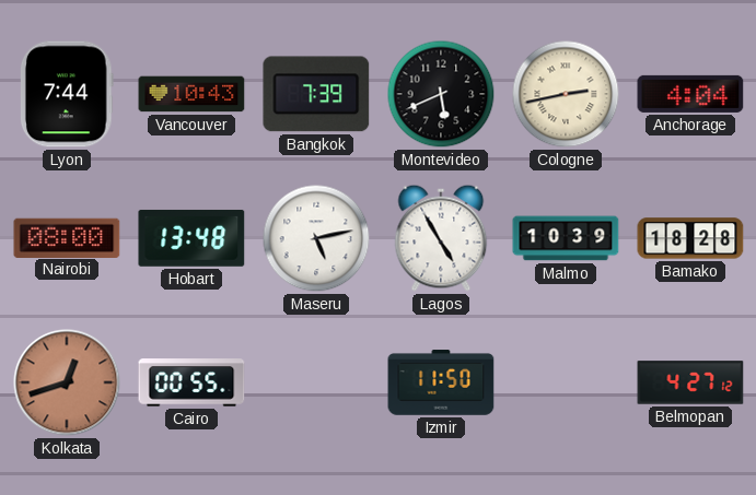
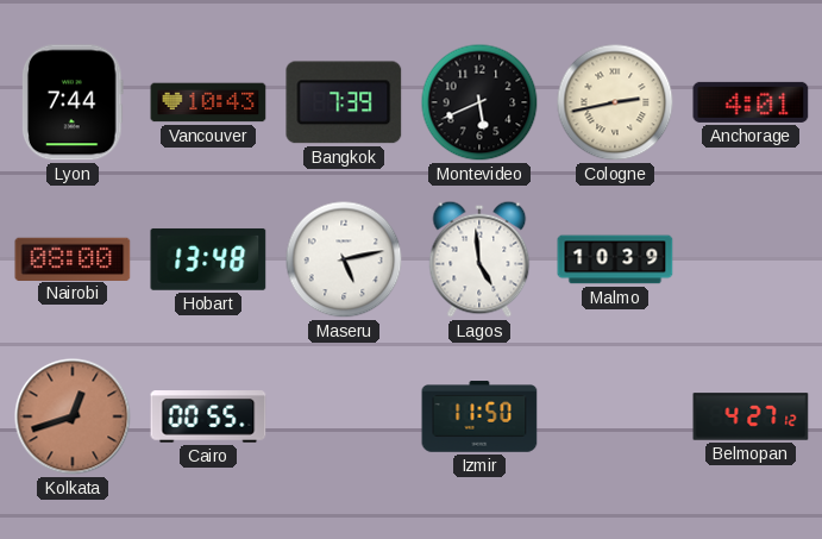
Anchorage: 4:04 -> 4:01 (751, 102)
Lagos: 4:55 -> 4:59 (479, 259)
Bamako: 18:28 -> none (690, 238)
